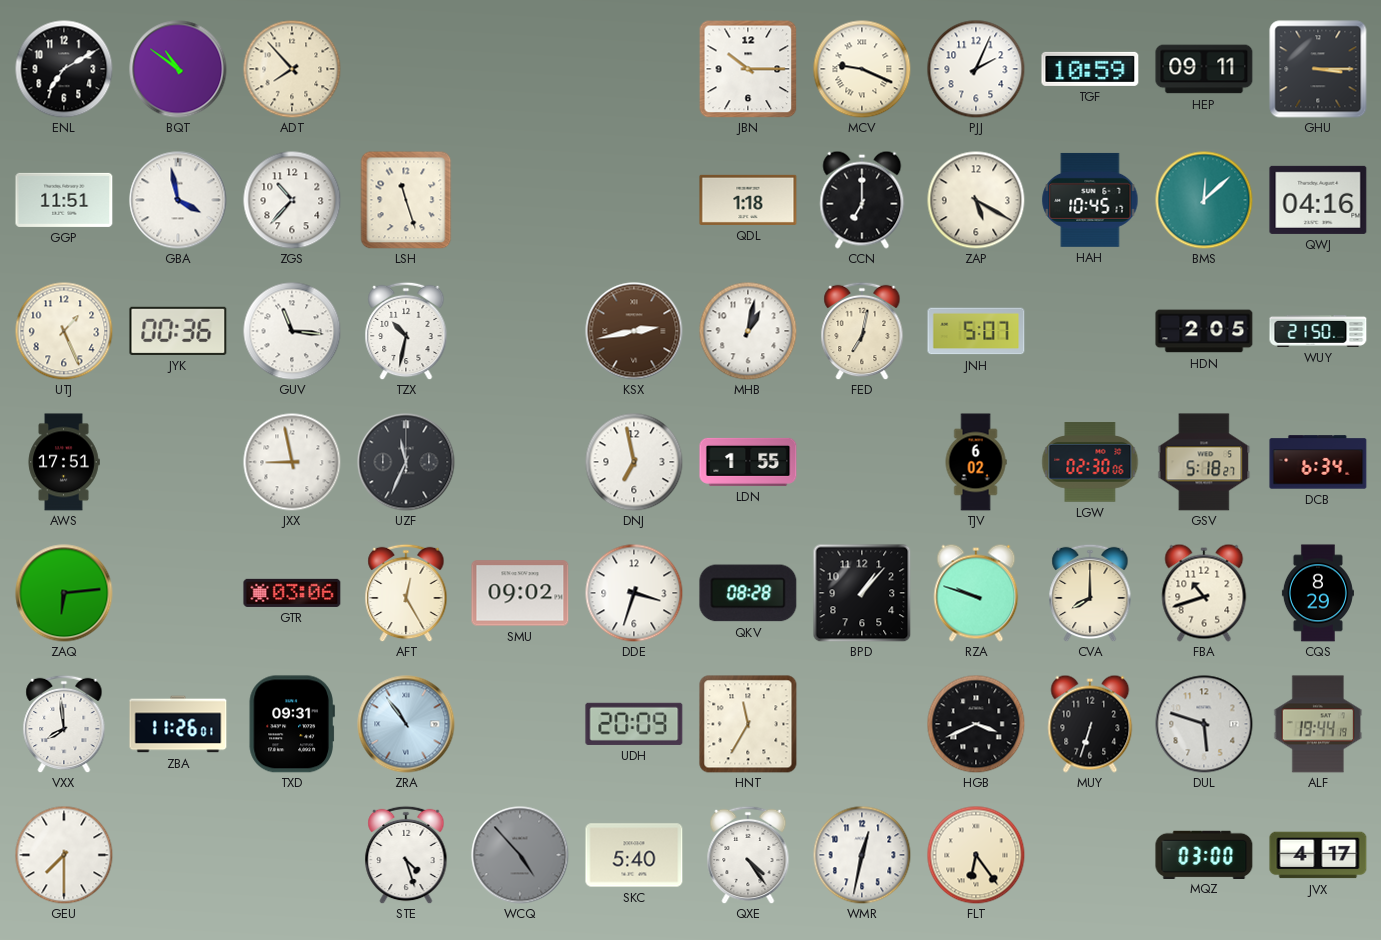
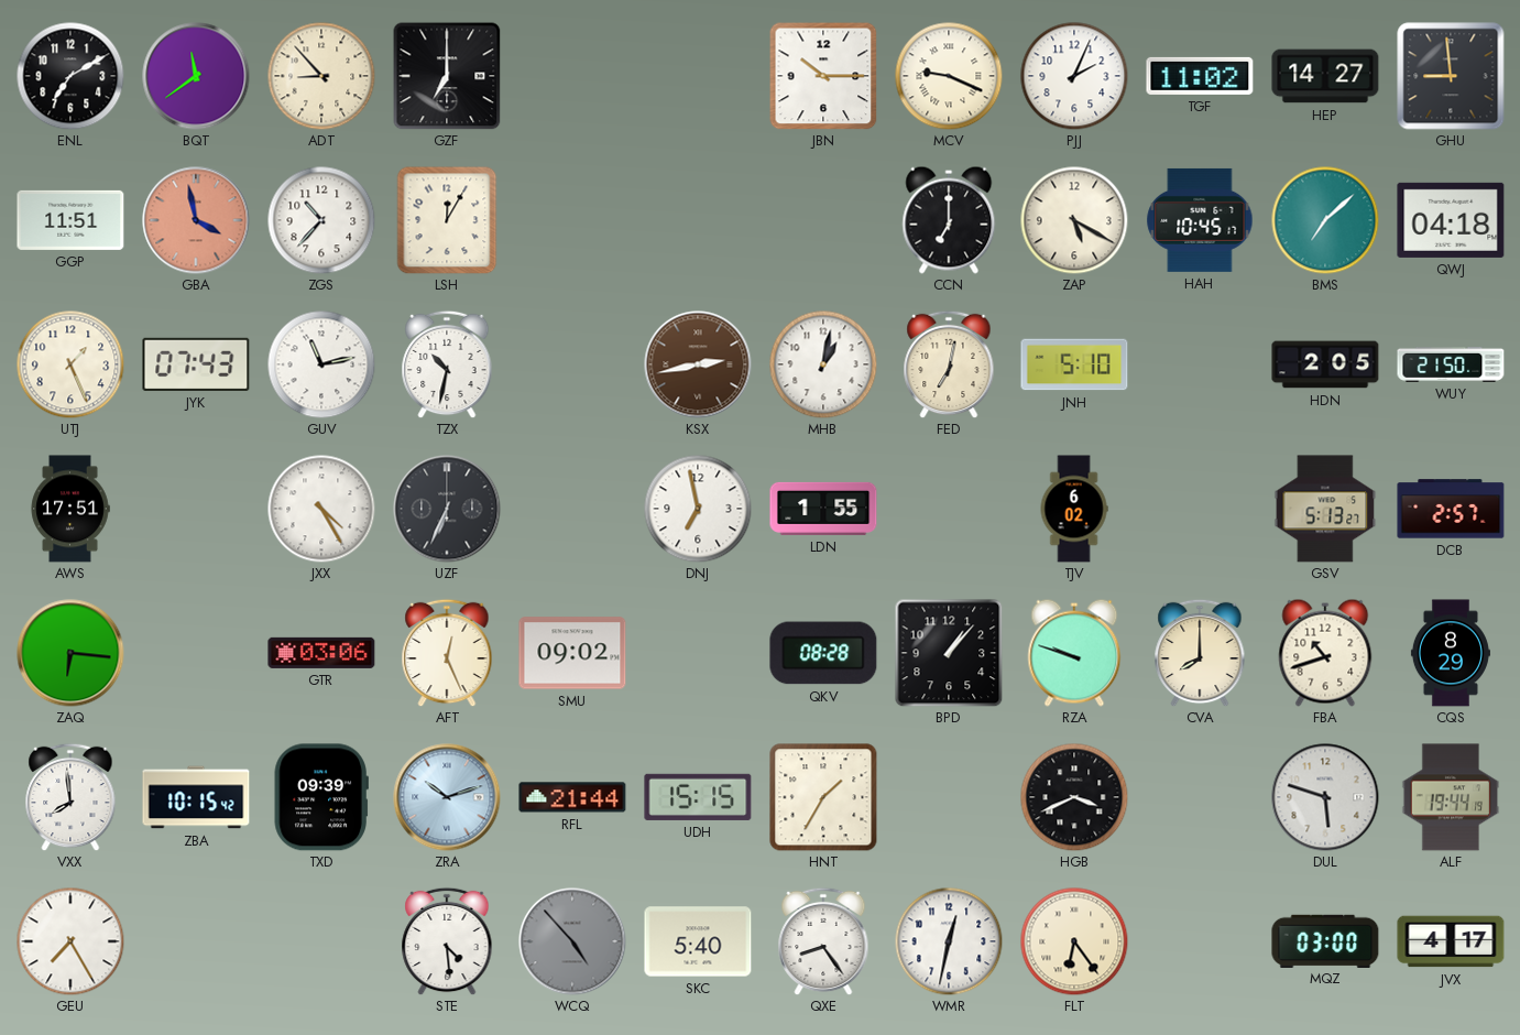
BQT: 10:51 -> 11:39 (196, 76)
ADT: 7:53 -> 8:53 (321, 76)
GZF: none -> 7:00 (447, 76)
TGF: 10:59 -> 11:02 (1200, 76)
HEP: 09:11 -> 14:27 (1325, 76)
GHU: 3:15 -> 8:59 (1451, 76)
GBA dial: white -> salmon (196, 220)
LSH: 11:27 -> 12:05 (447, 220)
QDL: 1:18 -> none (748, 200)
BMS: 12:08 -> 7:08 (1325, 220)
QWJ: 04:16 -> 04:18 (1451, 220)
JYK: 00:36 -> 07:43 (196, 364)
GUV: 11:16 -> 11:13 (321, 364)
JNH: 5:07 -> 5:10 (1074, 364)
JXX: 8:58 -> 4:25 (321, 509)
UZF: 11:34 -> 6:34 (447, 509)
LGW: 02:30 -> none (1090, 462)
GSV: 5:18 -> 5:13 (1325, 509)
DCB: 6:34 -> 2:57 (1451, 509)
ZAQ: 6:14 -> 6:16 (70, 653)
AFT: 12:25 -> 12:26 (447, 653)
DDE: 3:33 -> none (634, 593)
ZBA: 11:26 -> 10:15 (196, 797)
TXD: 09:31 -> 09:39 (321, 797)
ZRA: 10:54 -> 10:12 (447, 797)
RFL: none -> 21:44 (572, 797)
UDH: 20:09 -> 15:15 (698, 797)
HNT: 11:35 -> 1:35 (823, 797)
MUY: 6:33 -> none (1090, 724)
GEU: 7:30 -> 7:25 (70, 941)
STE: 4:27 -> 4:29 (447, 941)
QXE: 4:24 -> 8:24 (823, 941)
